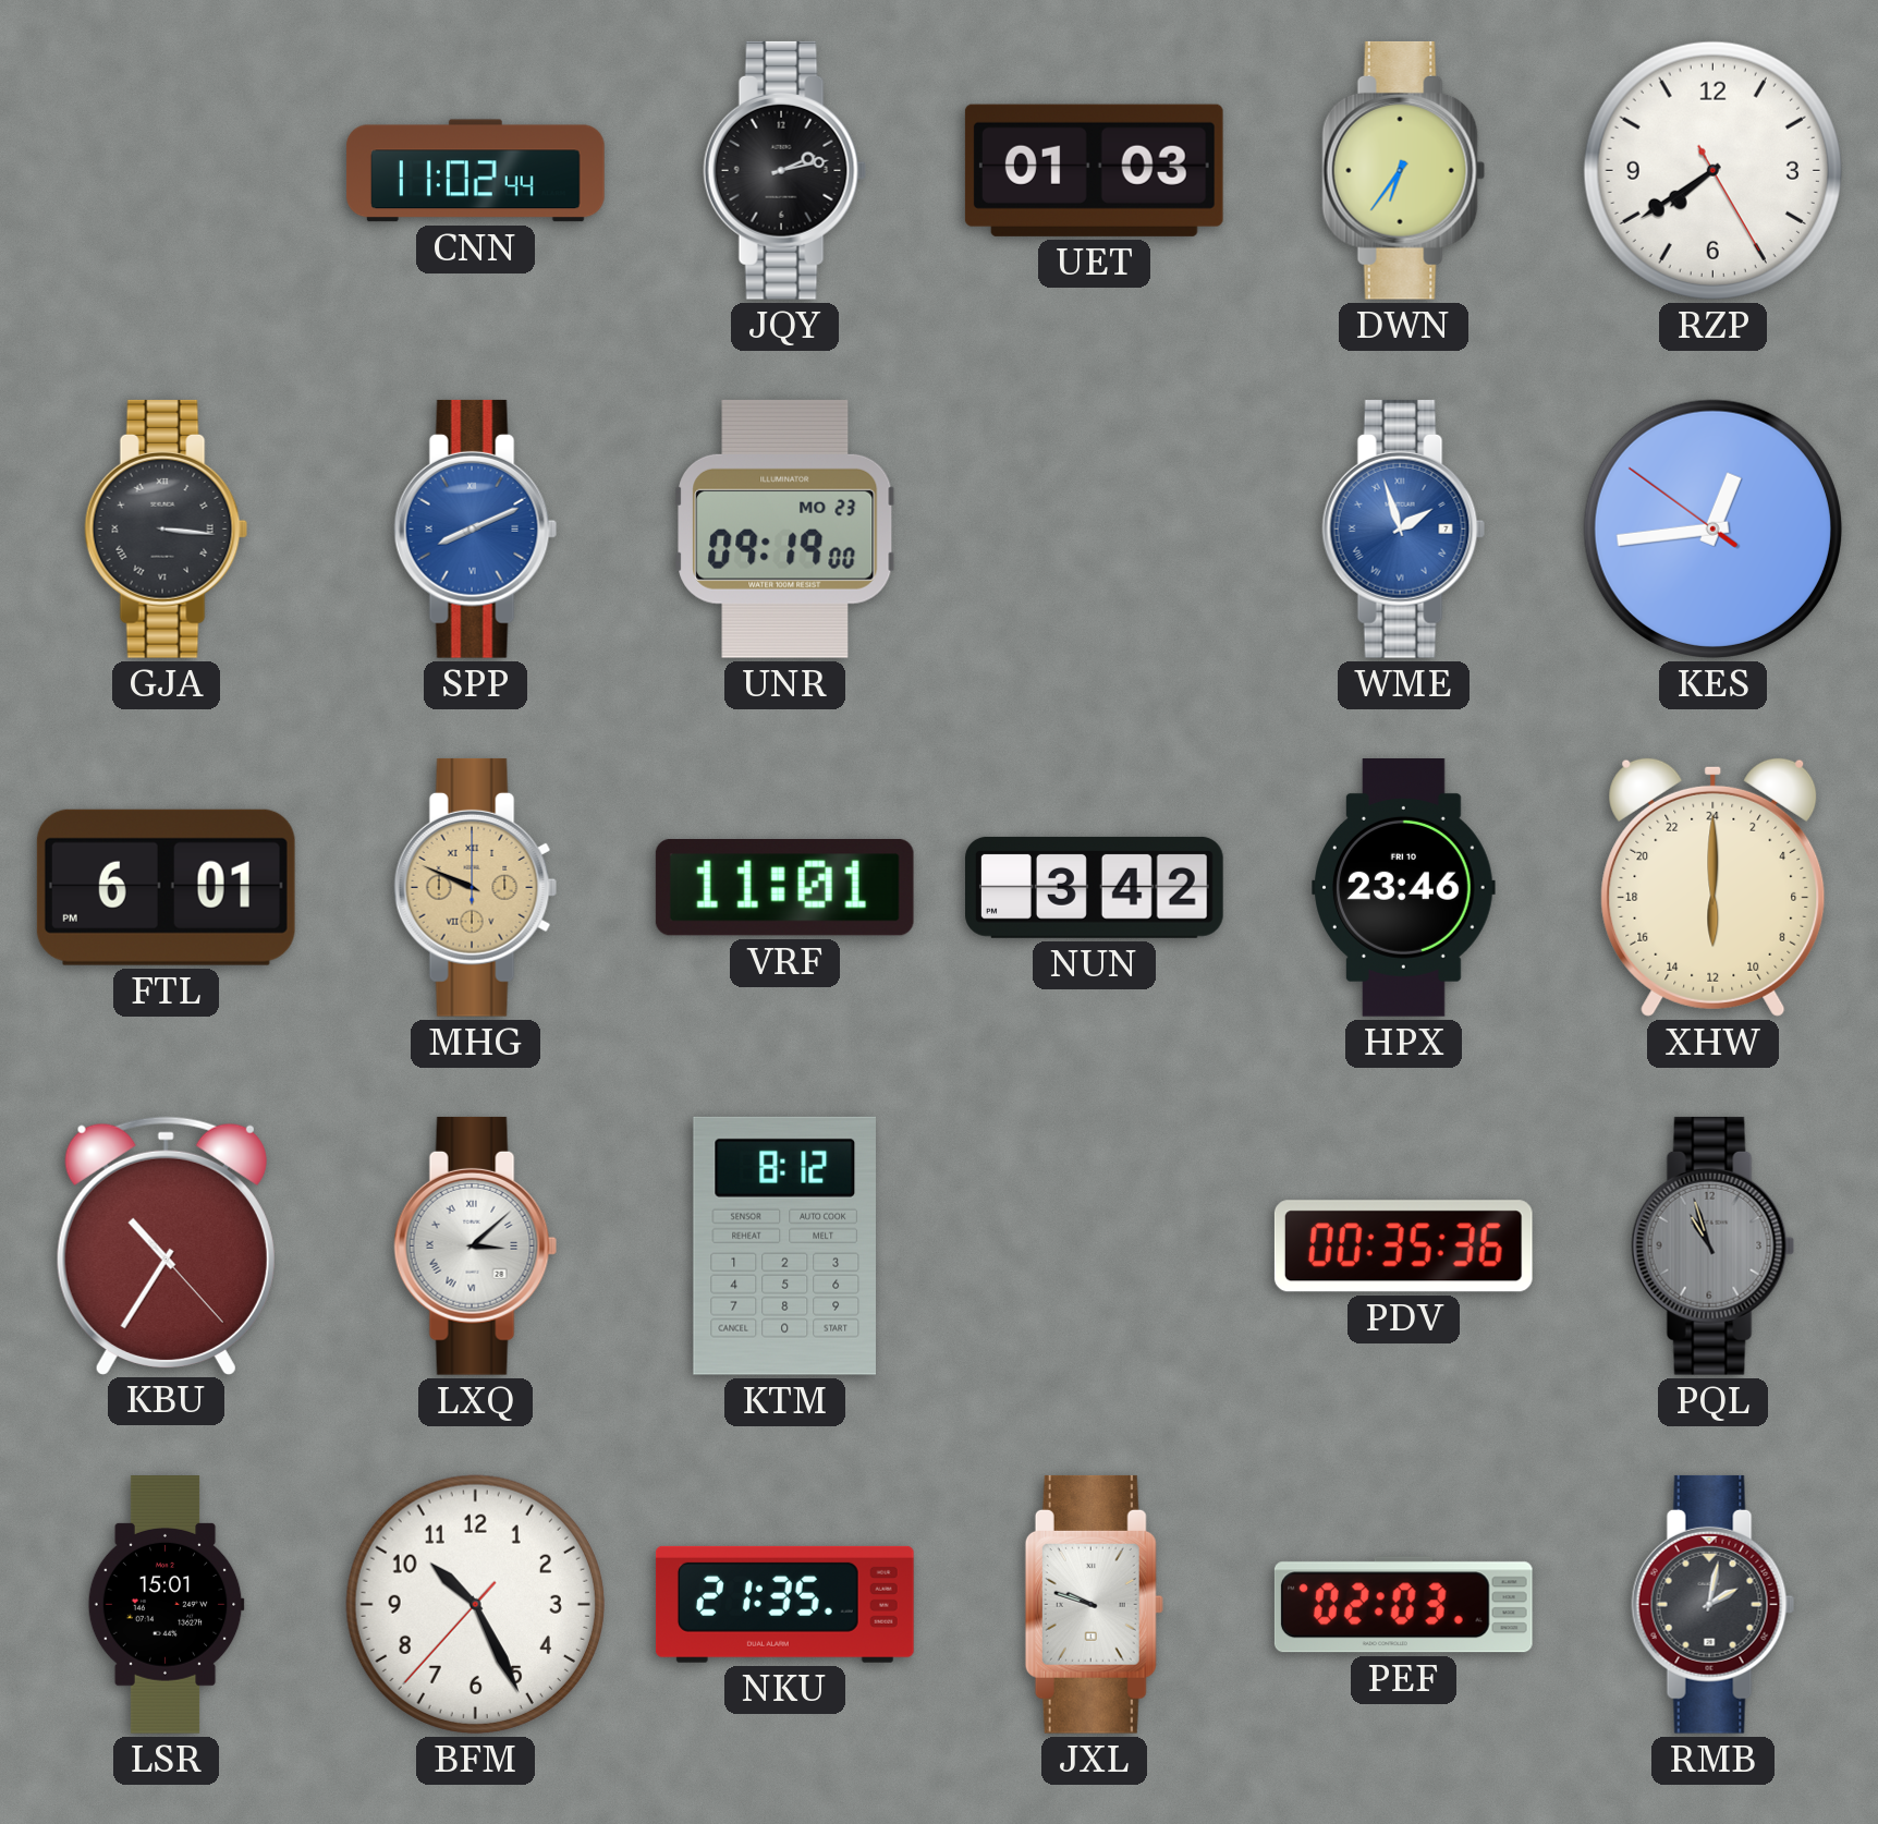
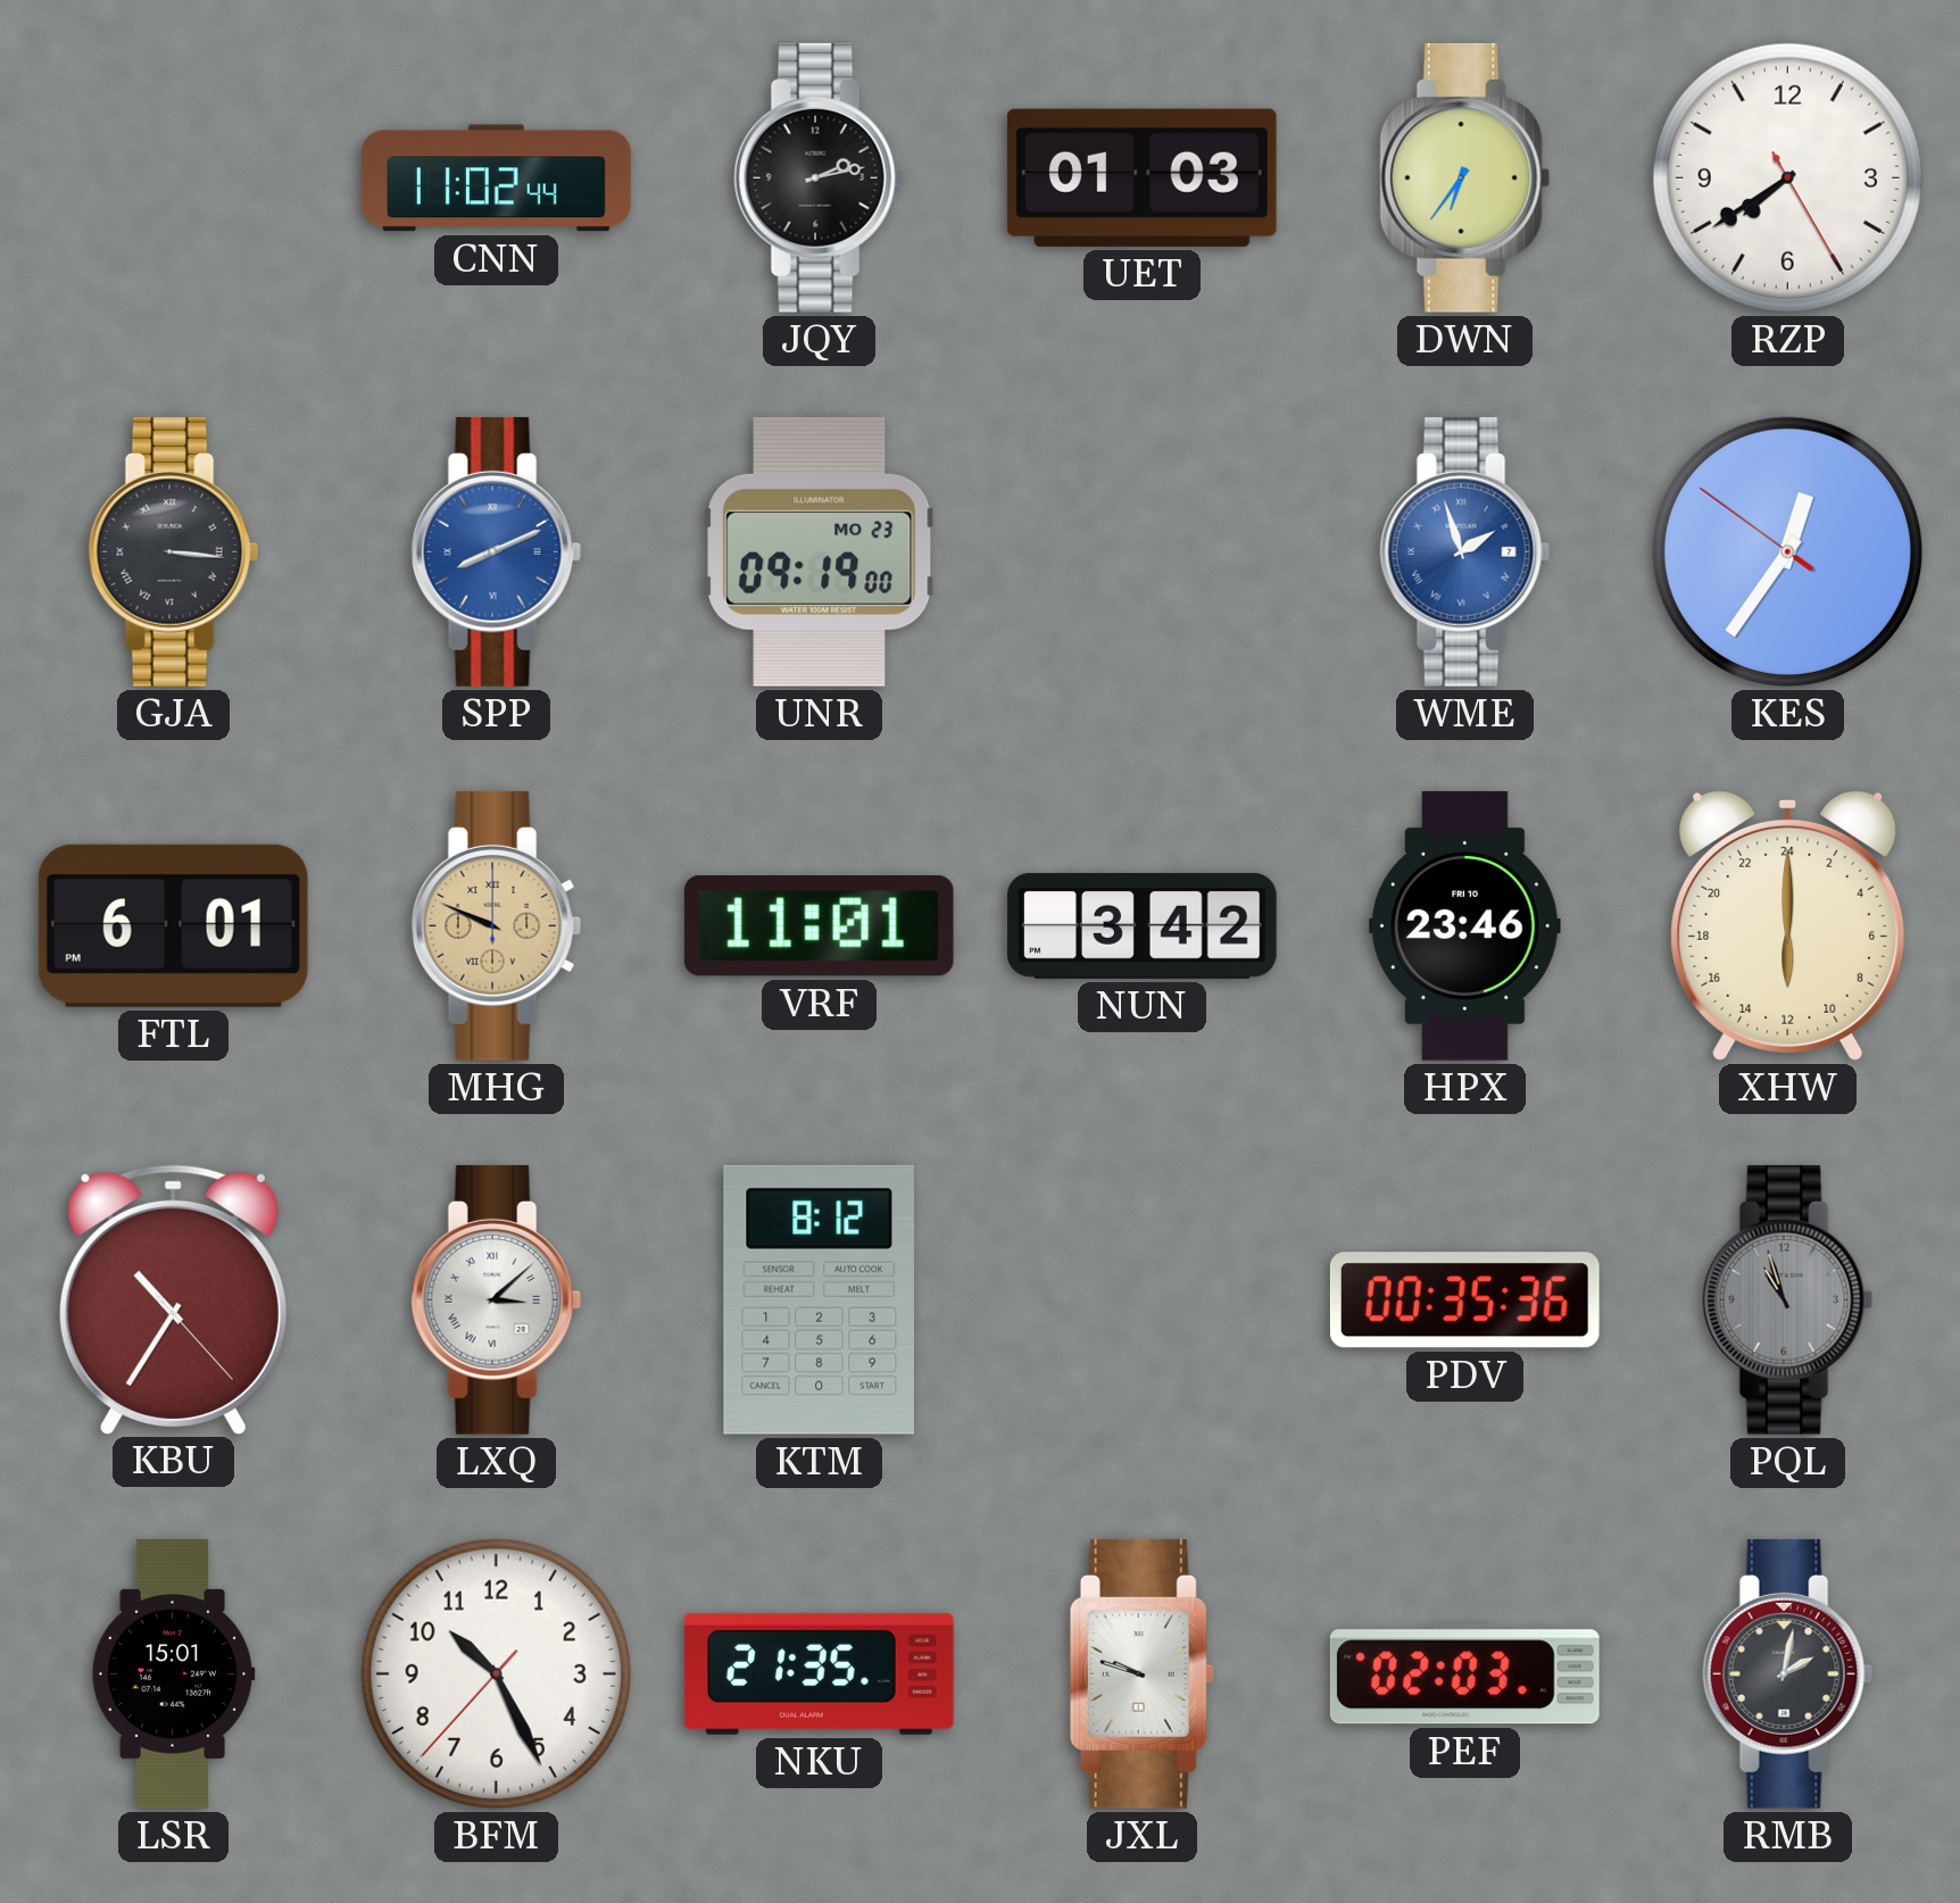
KES: 12:43 -> 12:35 (1787, 551)
